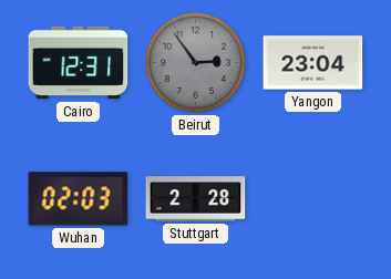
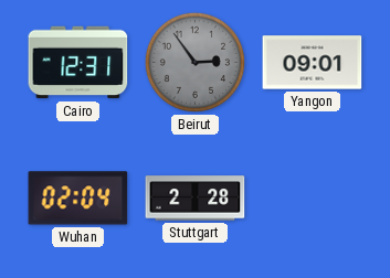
Yangon: 23:04 -> 09:01 (313, 63)
Wuhan: 02:03 -> 02:04 (78, 199)
